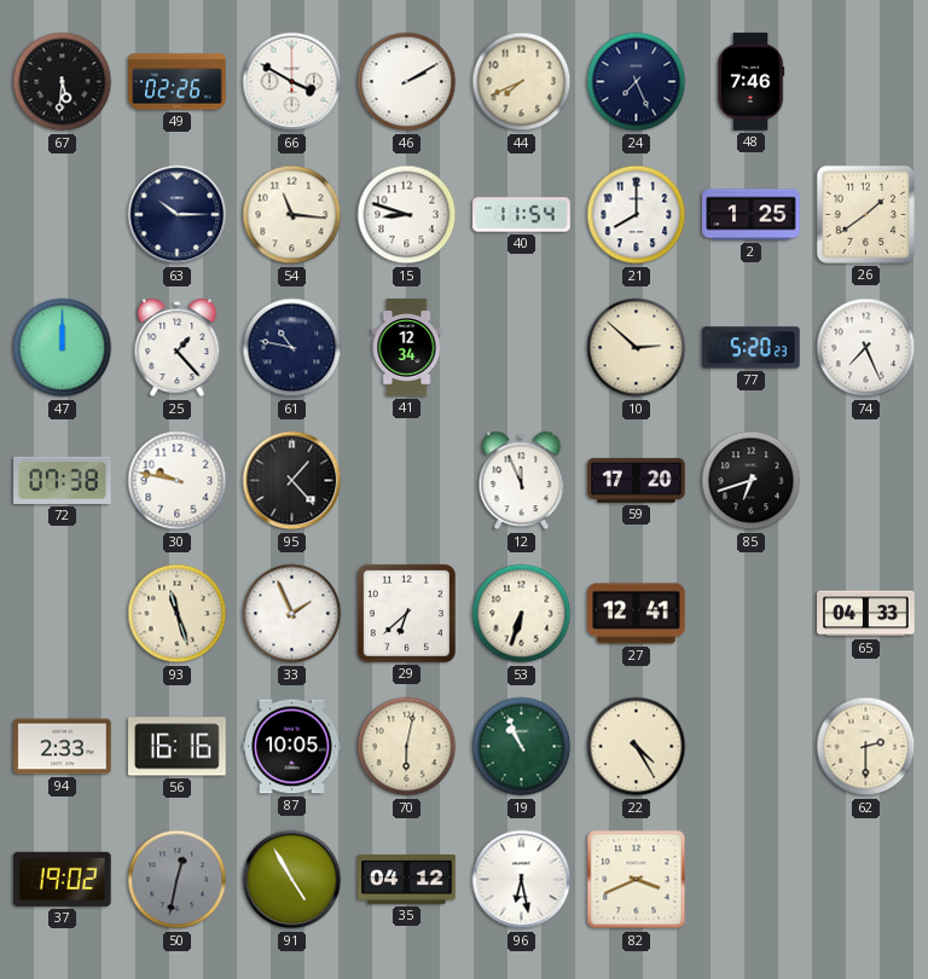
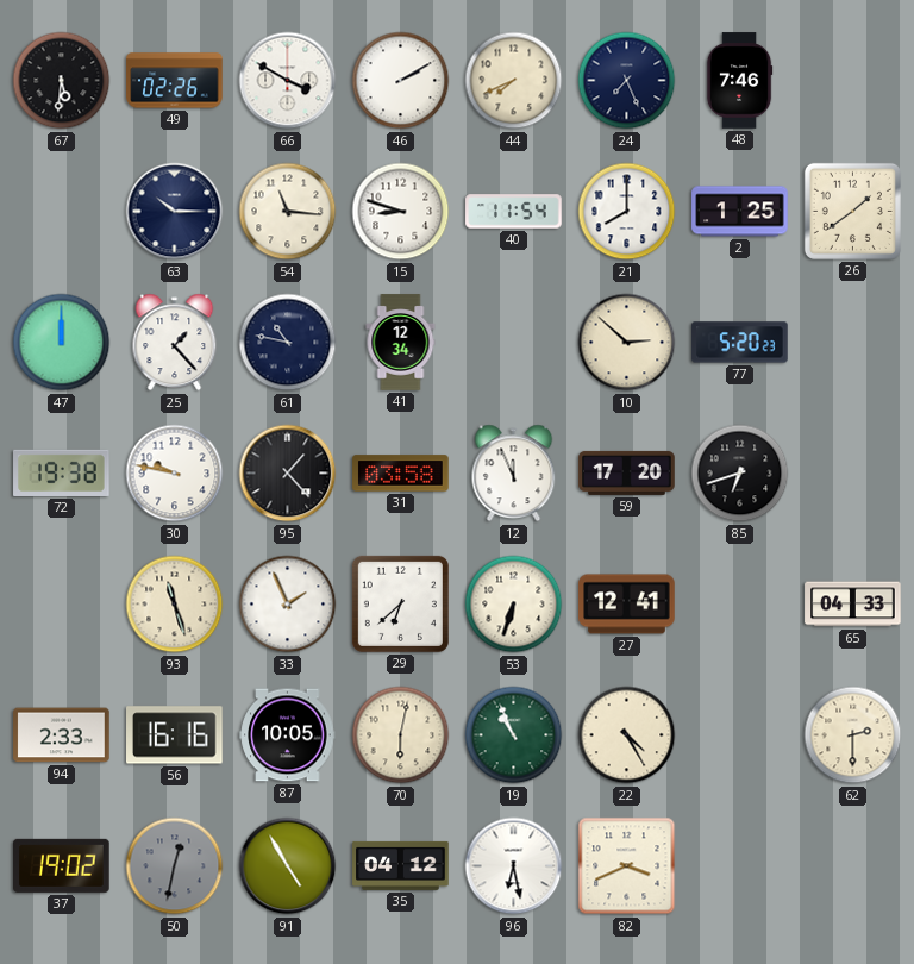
74: 7:26 -> none (866, 348)
72: 07:38 -> 19:38 (62, 472)
31: none -> 03:58 (401, 474)
